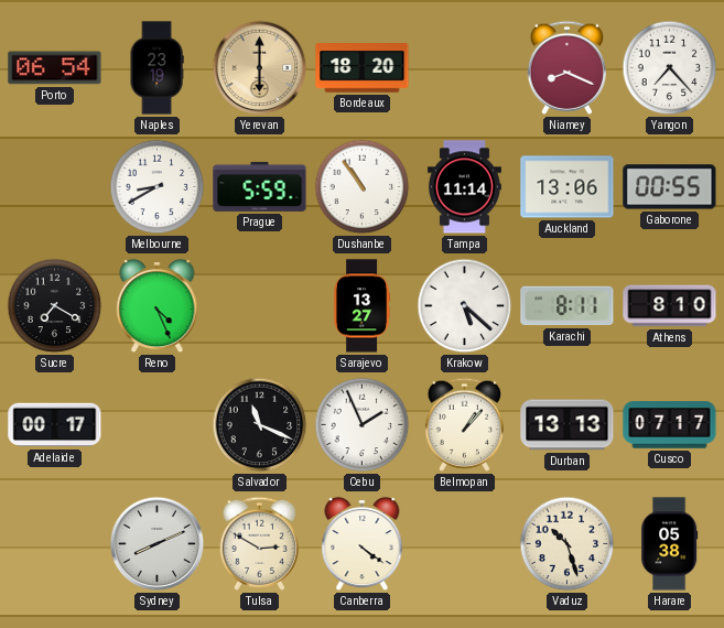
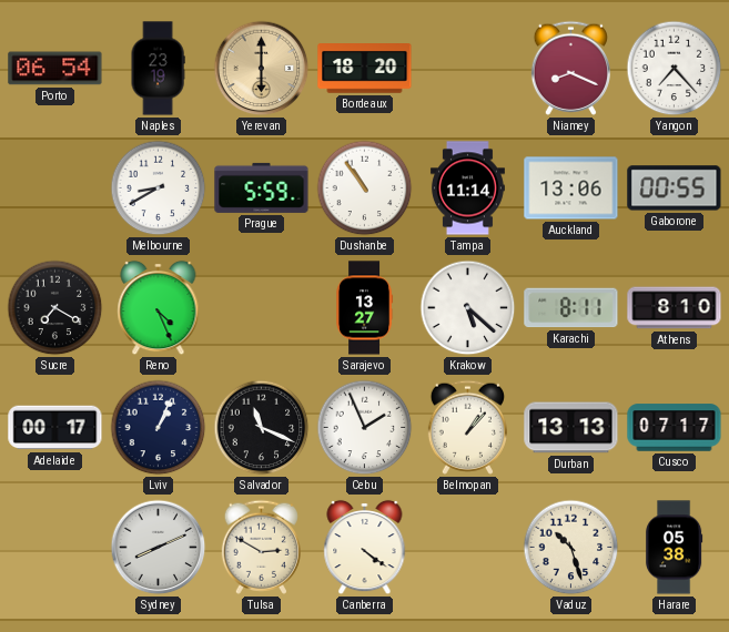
Lviv: none -> 1:04 (159, 428)
